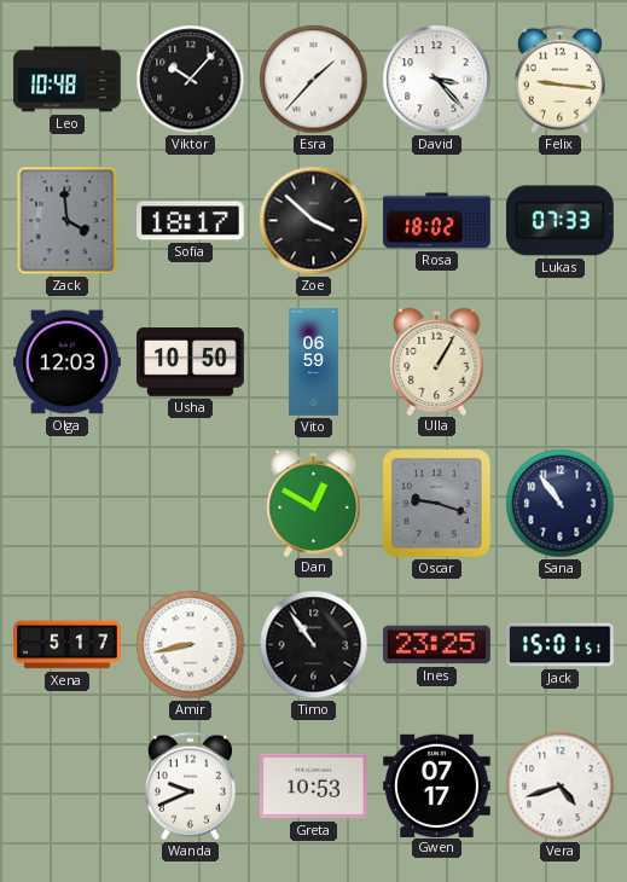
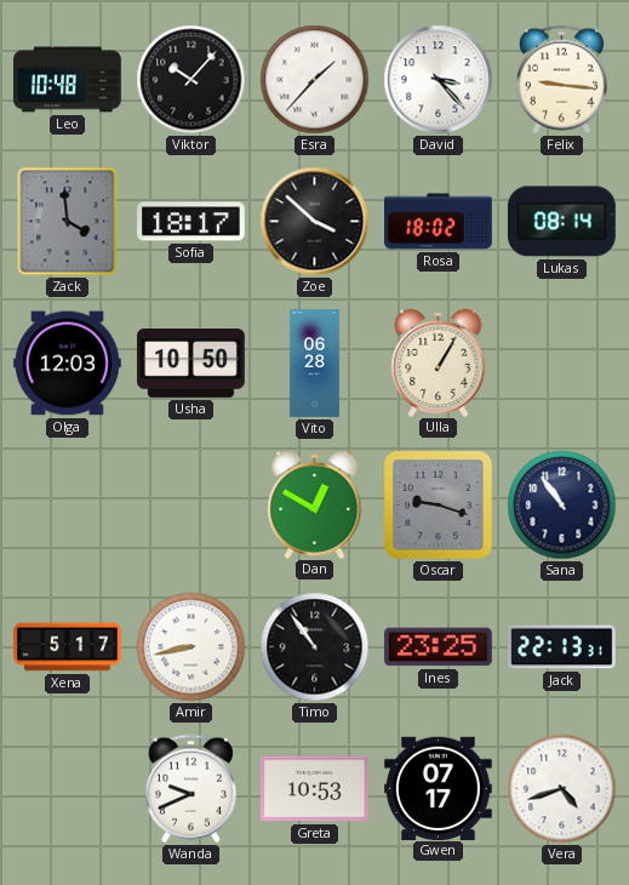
Lukas: 07:33 -> 08:14 (561, 222)
Vito: 06:59 -> 06:28 (314, 364)
Jack: 15:01 -> 22:13 (562, 647)
